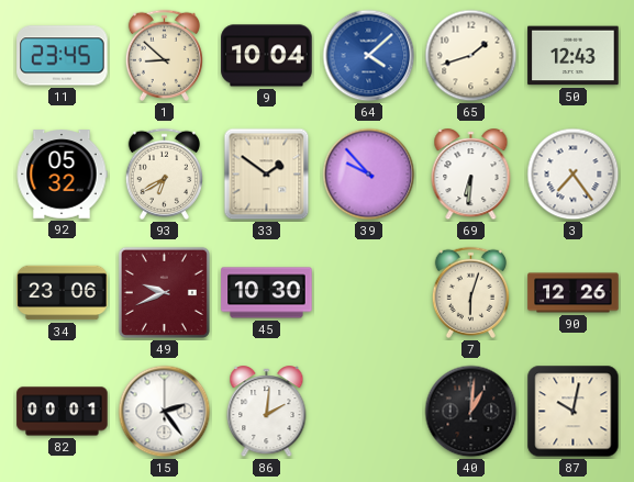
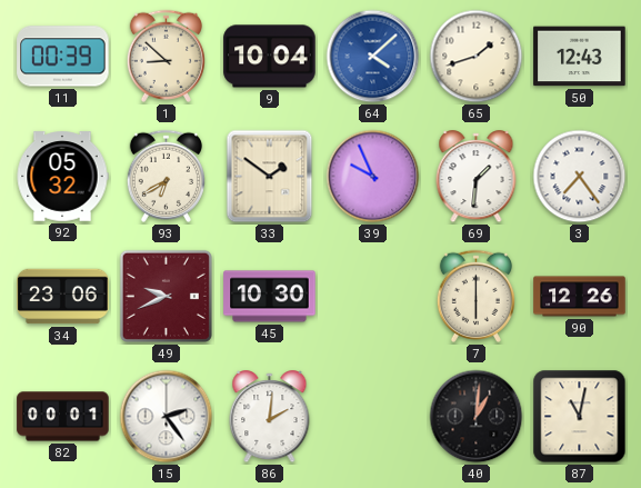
11: 23:45 -> 00:39 (63, 57)
39: 9:53 -> 9:56 (373, 177)
69: 6:31 -> 1:31 (477, 177)
7: 6:03 -> 6:00 (475, 296)
87: 10:02 -> 11:02 (580, 417)
